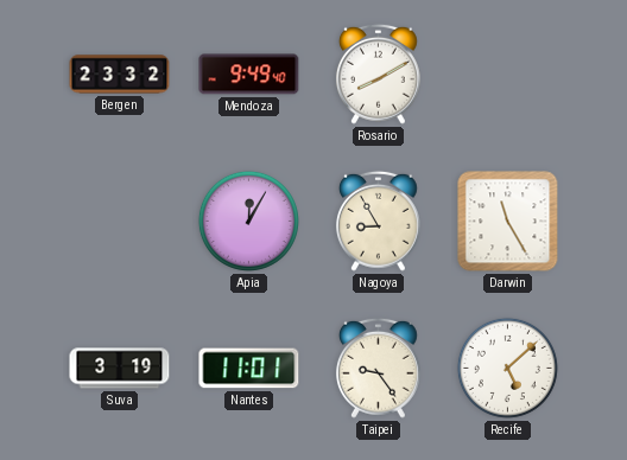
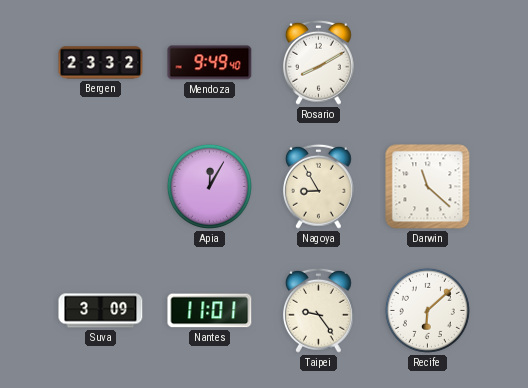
Darwin: 11:25 -> 11:22 (428, 187)
Suva: 3:19 -> 3:09 (101, 311)
Recife: 5:08 -> 6:08 (427, 310)
